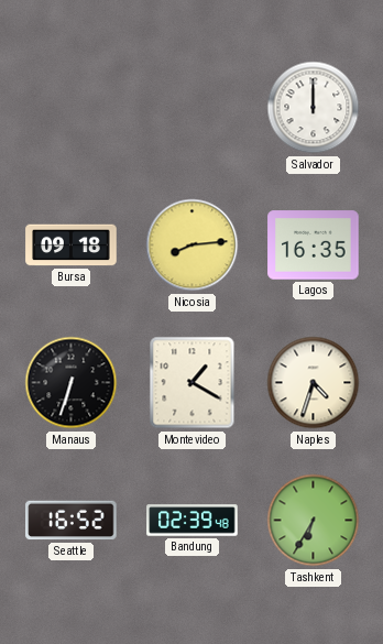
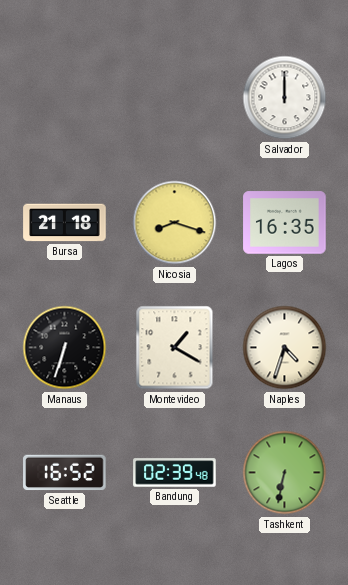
Bursa: 09:18 -> 21:18 (65, 223)
Nicosia: 8:14 -> 8:18 (175, 223)
Tashkent: 6:35 -> 6:32 (285, 473)
